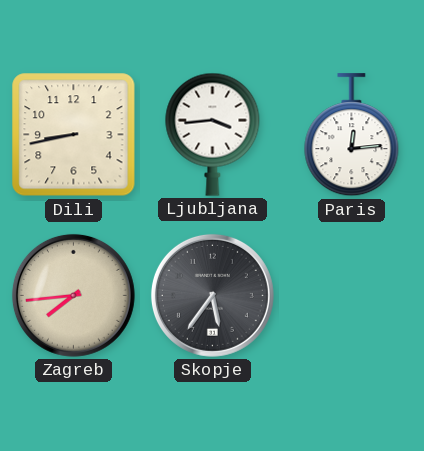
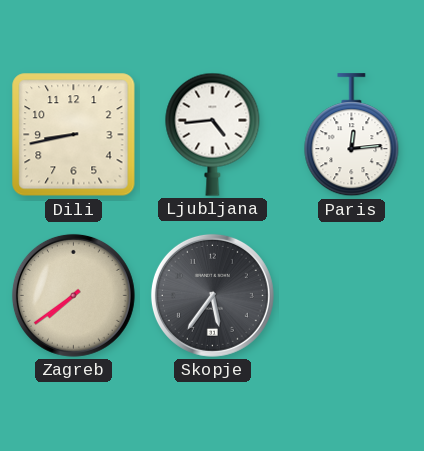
Ljubljana: 3:44 -> 4:44 (213, 134)
Zagreb: 7:44 -> 7:39 (73, 295)
